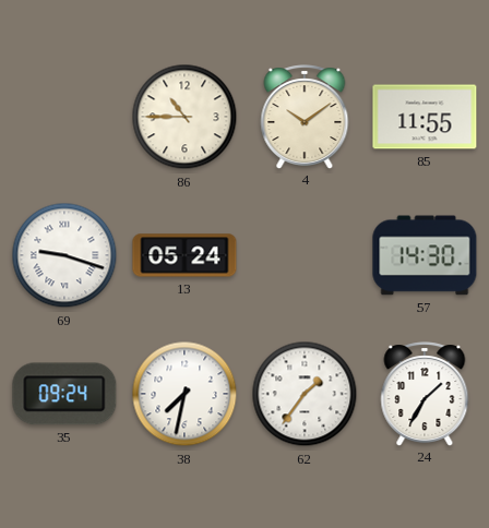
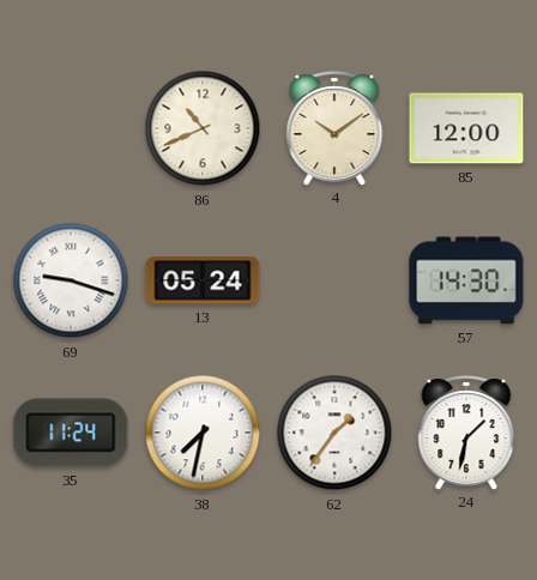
86: 10:45 -> 10:41 (203, 128)
85: 11:55 -> 12:00 (466, 128)
35: 09:24 -> 11:24 (71, 433)
24: 1:35 -> 1:32 (466, 433)
